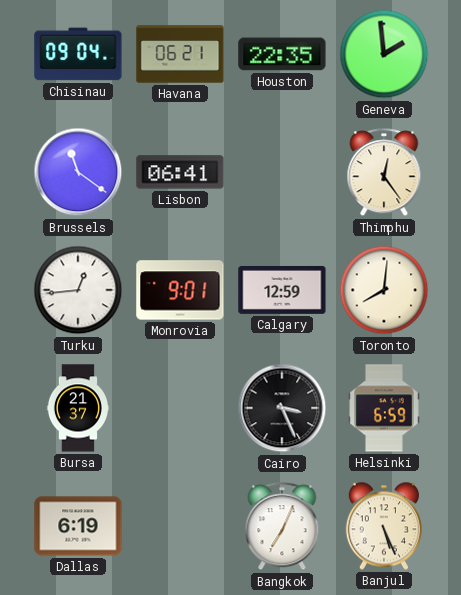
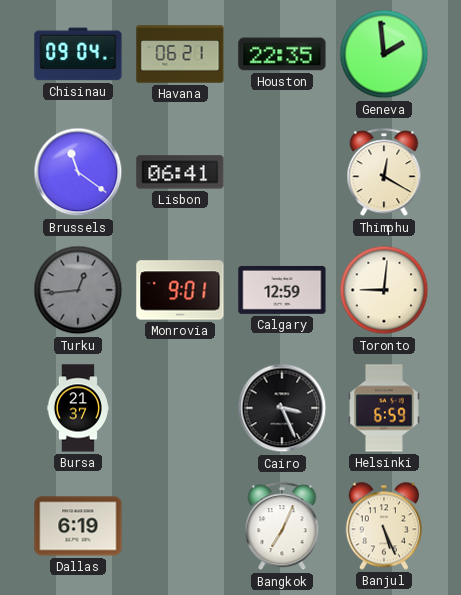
Thimphu: 12:24 -> 12:20 (384, 173)
Turku dial: white -> grey (78, 290)
Toronto: 8:01 -> 9:01 (384, 290)
